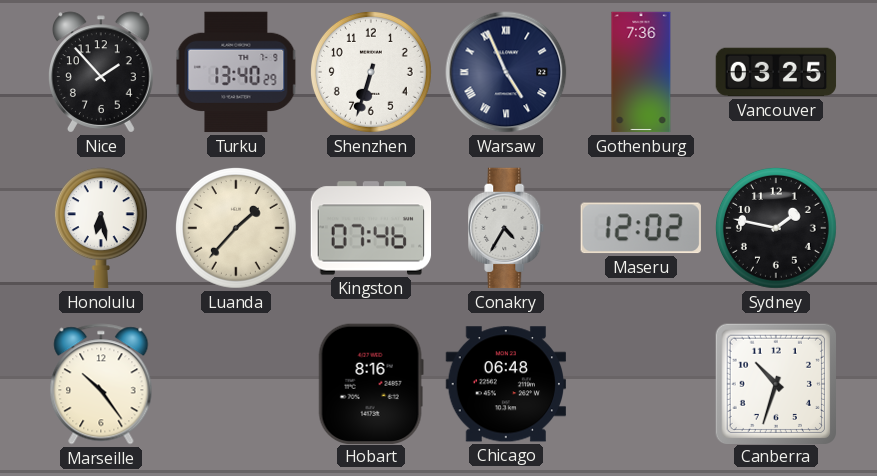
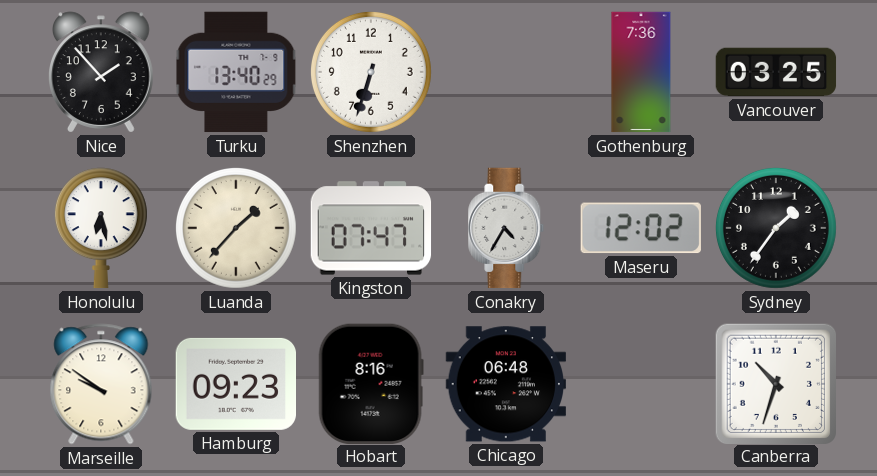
Warsaw: 4:56 -> none (506, 72)
Kingston: 07:46 -> 07:47 (371, 228)
Sydney: 1:47 -> 1:36 (776, 228)
Marseille: 10:24 -> 9:51 (101, 384)
Hamburg: none -> 09:23 (236, 384)
